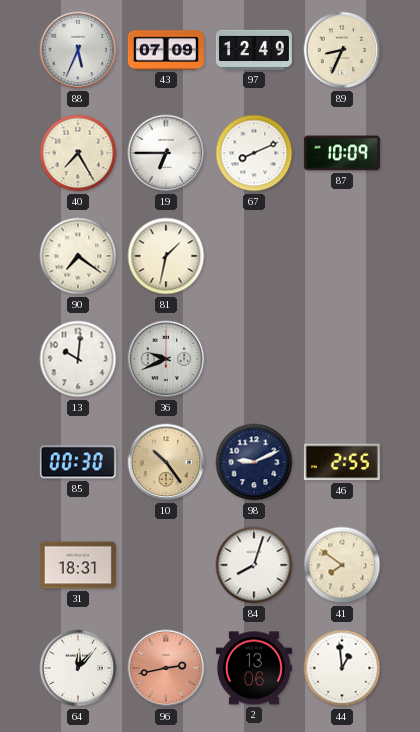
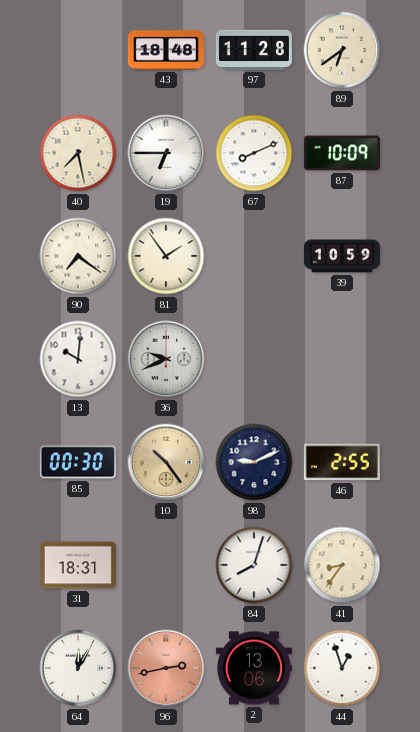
88: 5:34 -> none (78, 50)
43: 07:09 -> 18:48 (166, 50)
97: 12:49 -> 11:28 (254, 50)
89: 8:34 -> 6:39 (342, 50)
40: 7:25 -> 7:28 (78, 153)
81: 1:32 -> 1:54 (166, 256)
39: none -> 10:59 (342, 256)
41: 7:51 -> 8:36 (342, 565)
64: 12:07 -> 12:05 (78, 668)
44: 12:59 -> 12:57 (342, 668)
